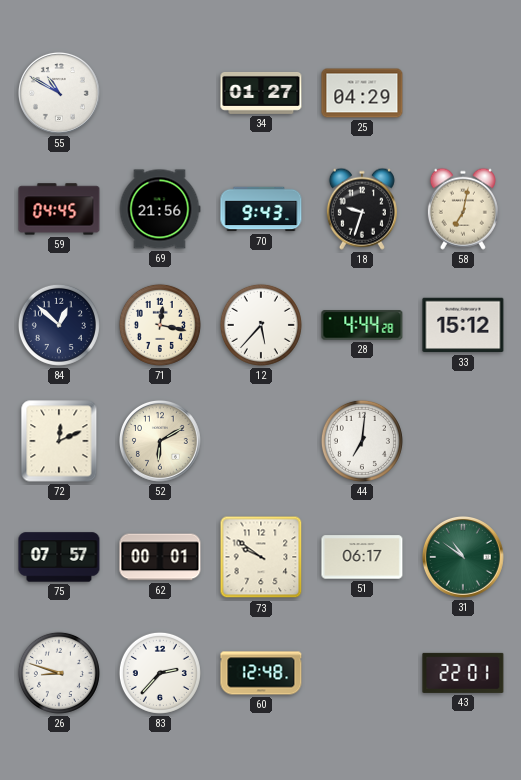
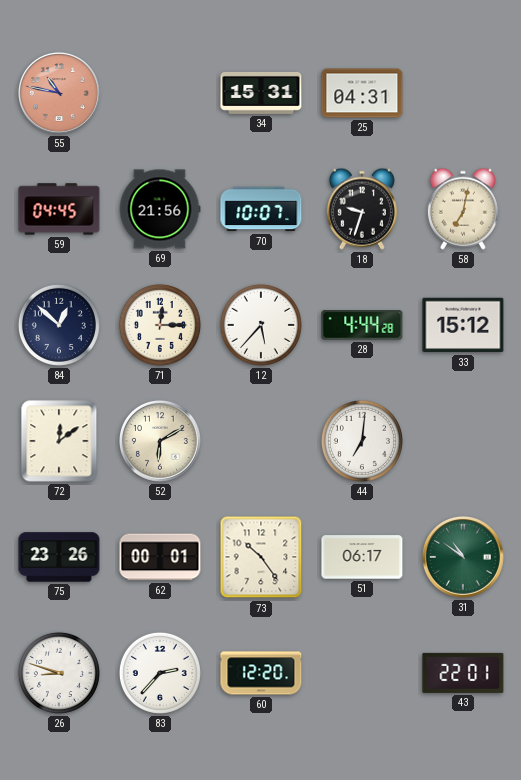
55: 10:50 -> 10:47 (59, 93)
55 dial: white -> salmon (59, 93)
34: 01:27 -> 15:31 (261, 93)
25: 04:29 -> 04:31 (362, 93)
70: 9:43 -> 10:07 (261, 209)
71: 12:17 -> 12:15 (160, 325)
72: 12:11 -> 12:09 (59, 441)
75: 07:57 -> 23:26 (59, 557)
73: 9:51 -> 10:24 (261, 557)
60: 12:48 -> 12:20 (261, 673)
